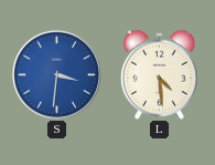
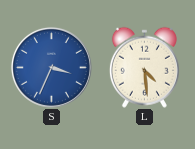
S: 3:31 -> 3:34 (51, 67)
